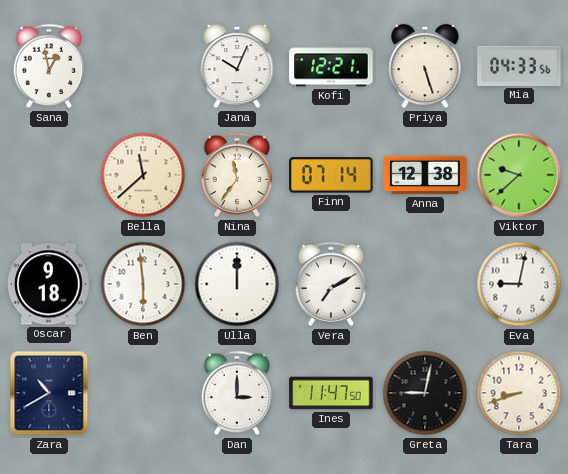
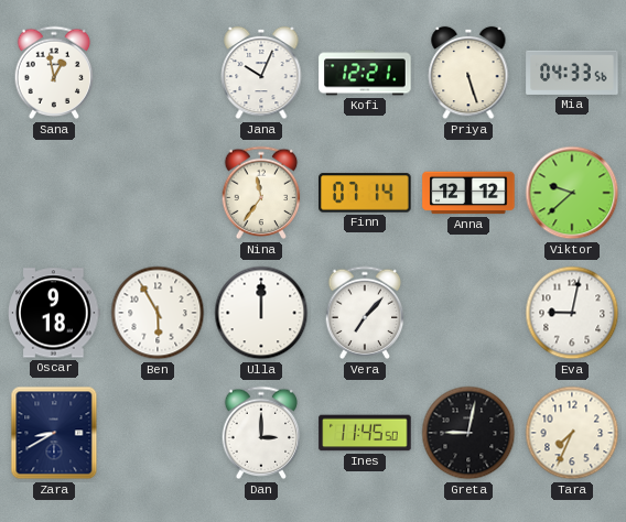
Bella: 11:38 -> none (143, 175)
Anna: 12:38 -> 12:12 (468, 193)
Ben: 5:59 -> 5:55 (158, 313)
Vera: 7:10 -> 7:07 (365, 313)
Zara: 10:40 -> 8:40 (54, 433)
Ines: 11:47 -> 11:45 (365, 433)
Tara: 8:42 -> 7:34 (572, 433)
